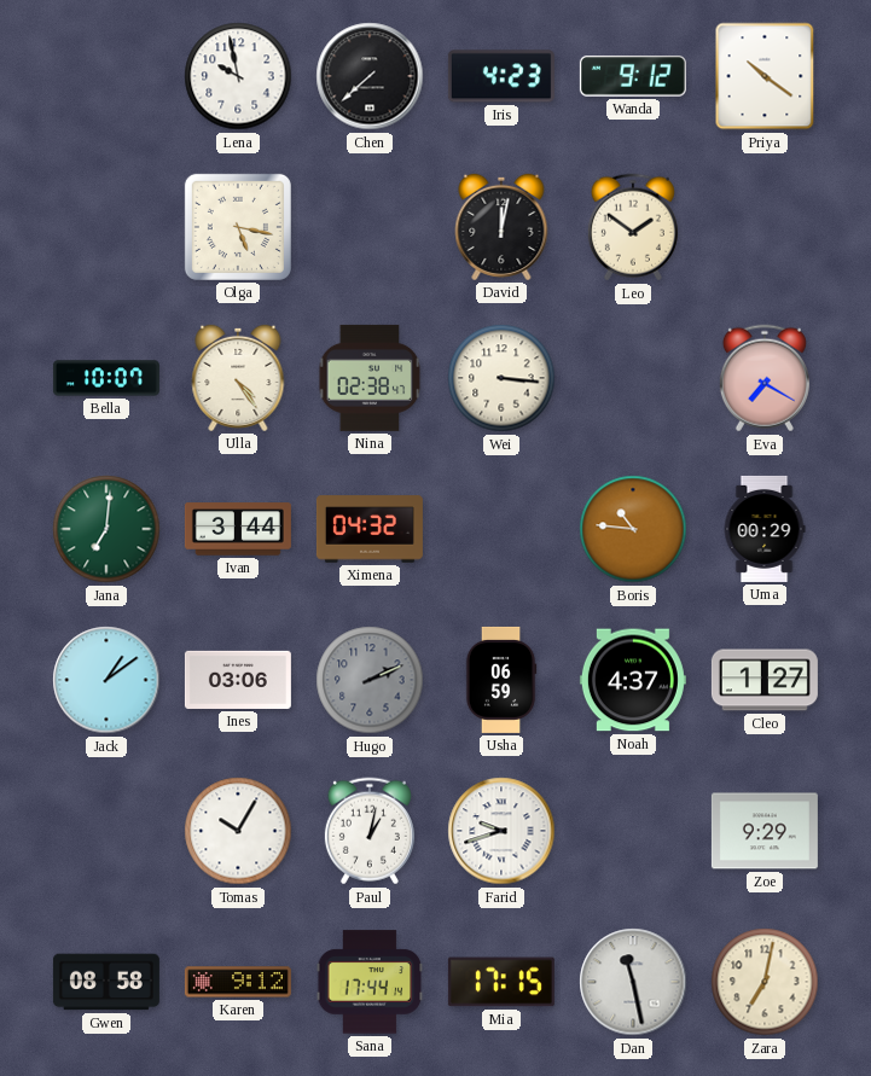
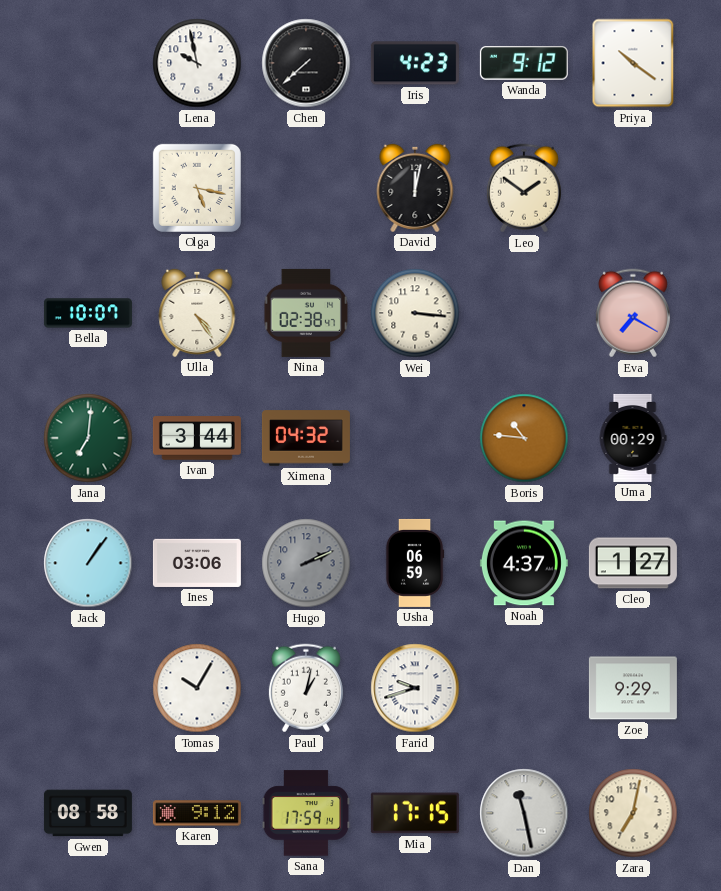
Jack: 1:09 -> 1:06 (88, 563)
Sana: 17:44 -> 17:59 (306, 813)
